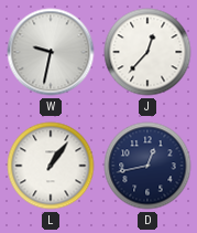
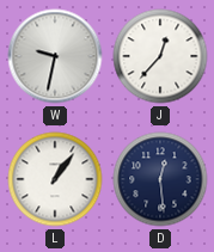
D: 12:43 -> 12:29 (160, 179)
